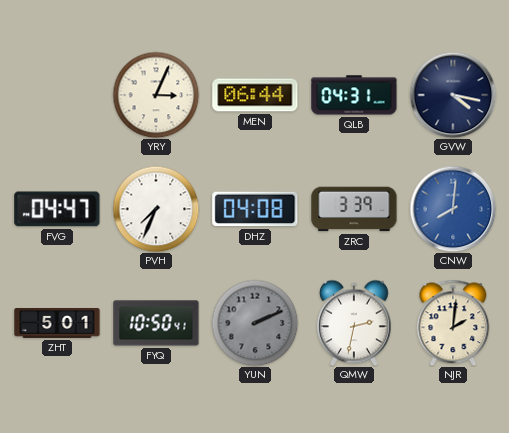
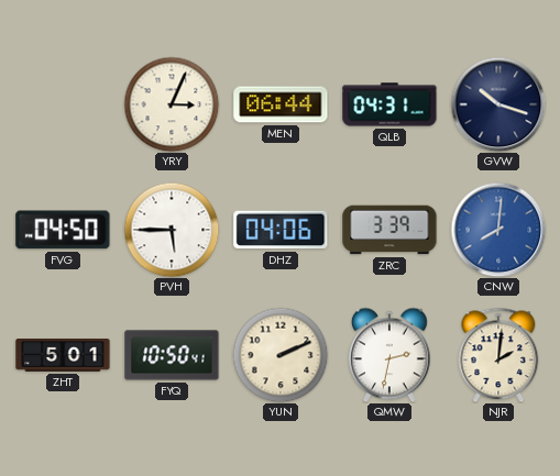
GVW: 4:17 -> 10:18 (498, 104)
FVG: 04:47 -> 04:50 (63, 230)
PVH: 7:34 -> 5:45 (172, 230)
DHZ: 04:08 -> 04:06 (281, 230)
YUN dial: grey -> cream (281, 355)
